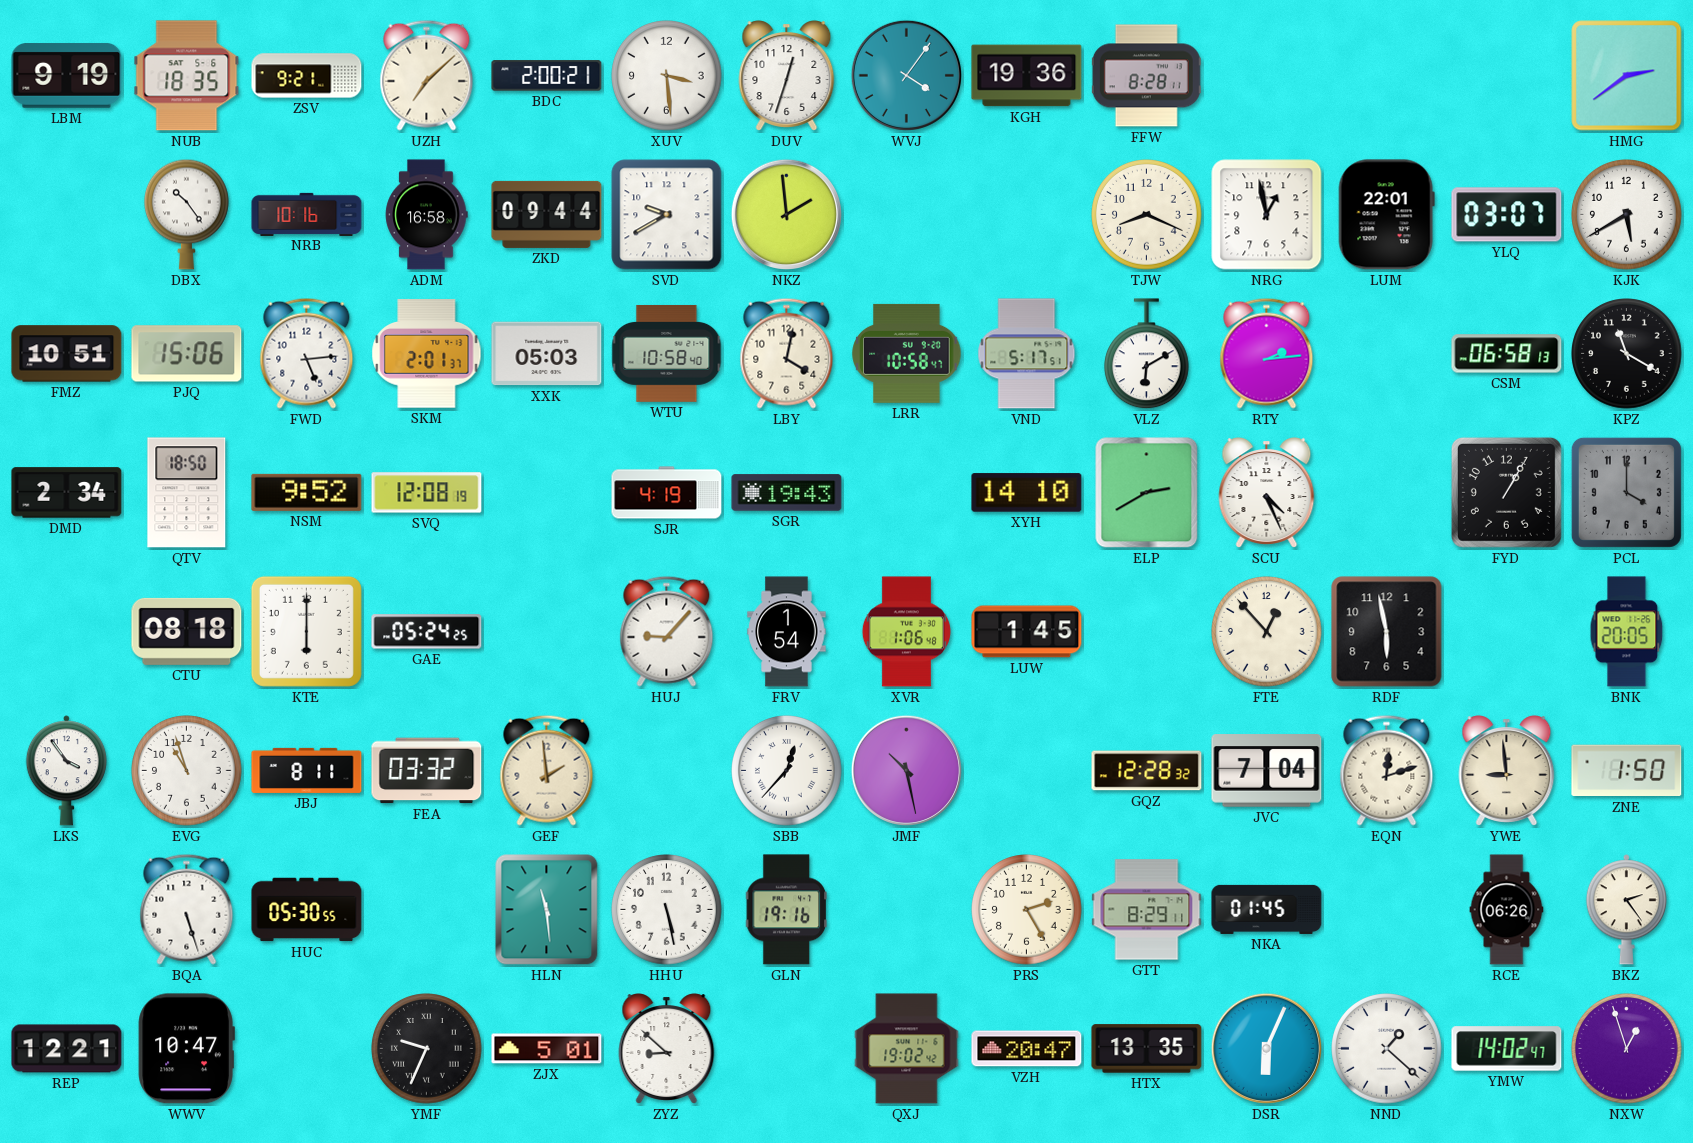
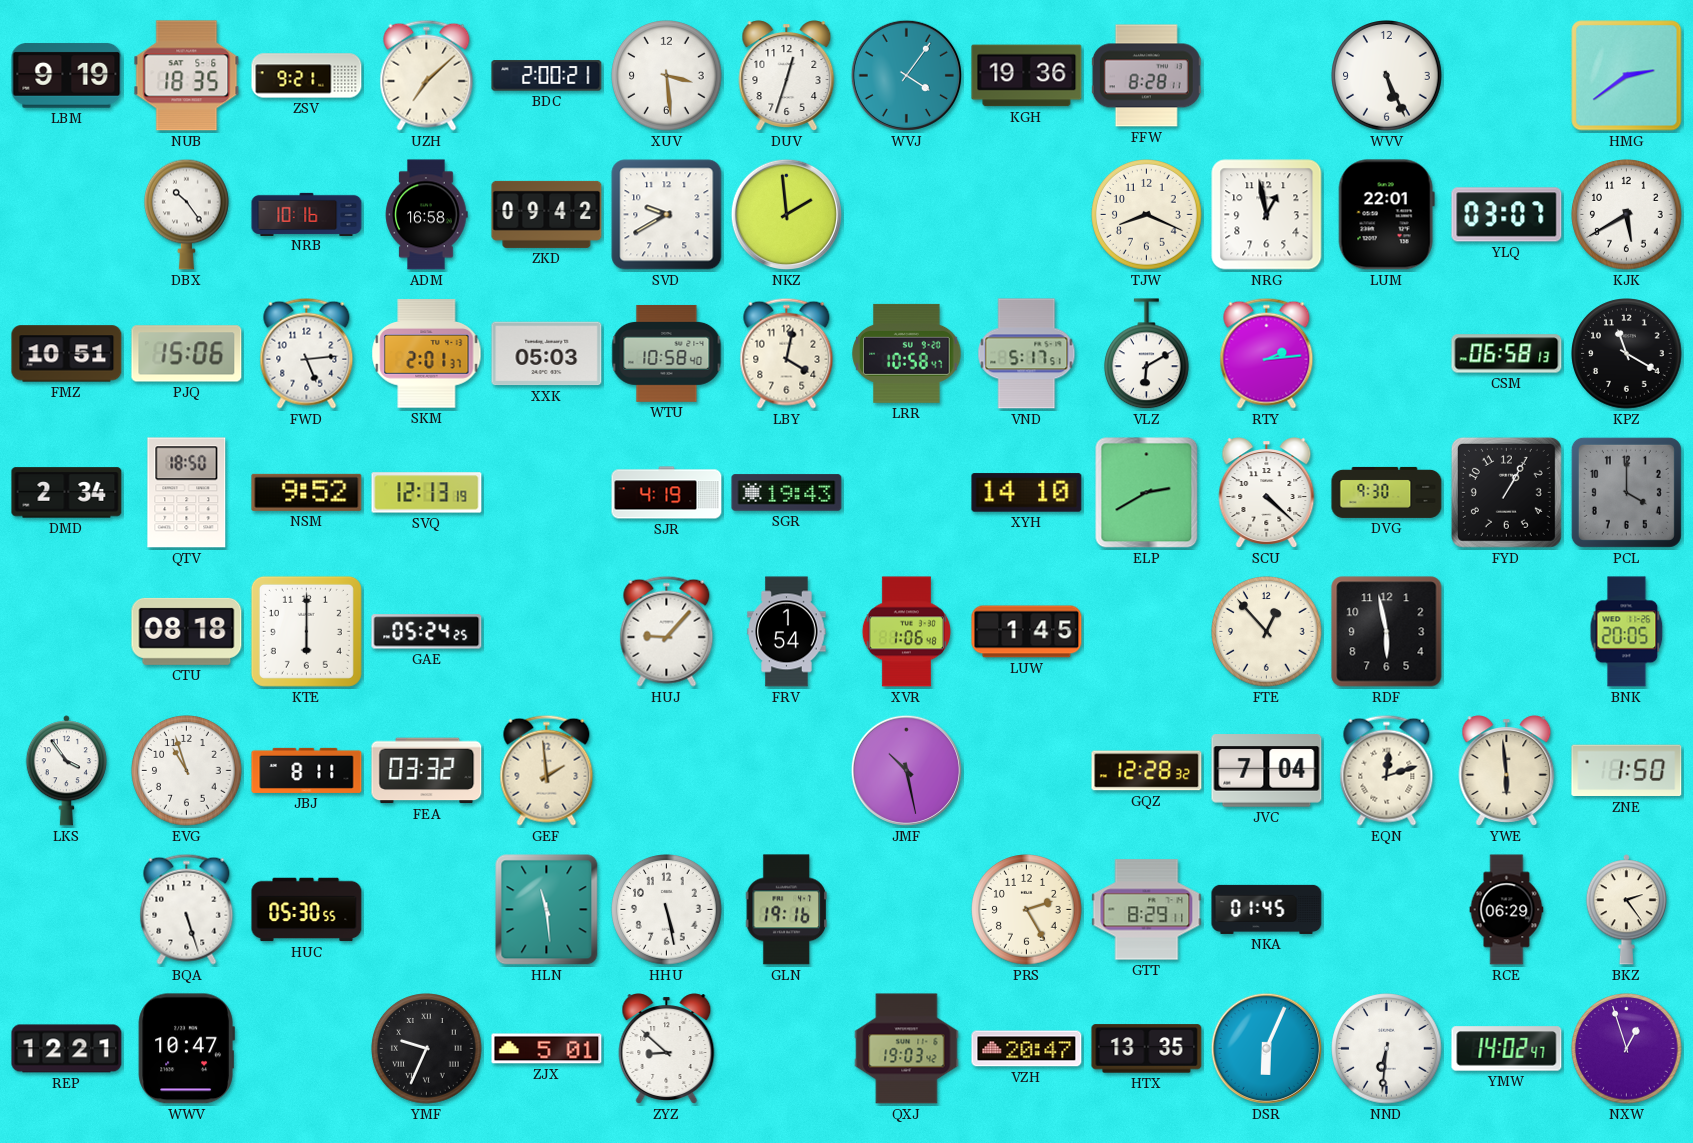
WVV: none -> 5:26 (1387, 76)
ZKD: 09:44 -> 09:42 (547, 214)
SVQ: 12:08 -> 12:13 (427, 493)
SCU: 4:26 -> 4:22 (1267, 493)
DVG: none -> 9:30 (1387, 492)
SBB: 12:37 -> none (787, 771)
YWE: 8:59 -> 5:59 (1507, 771)
RCE: 06:26 -> 06:29 (1507, 910)
QXJ: 19:02 -> 19:03 (907, 1049)
NND: 1:22 -> 6:31 (1387, 1049)
